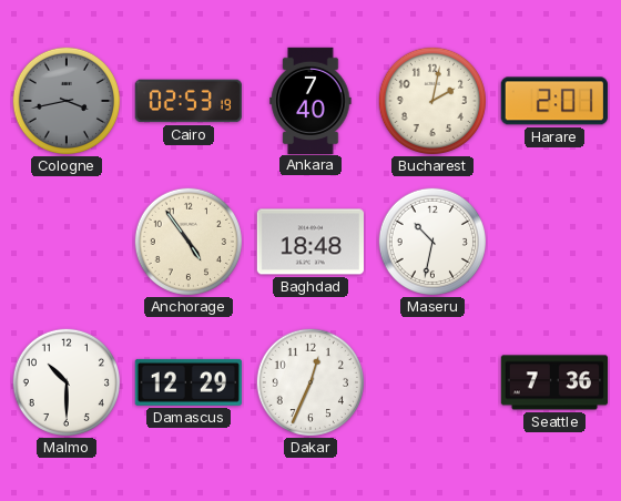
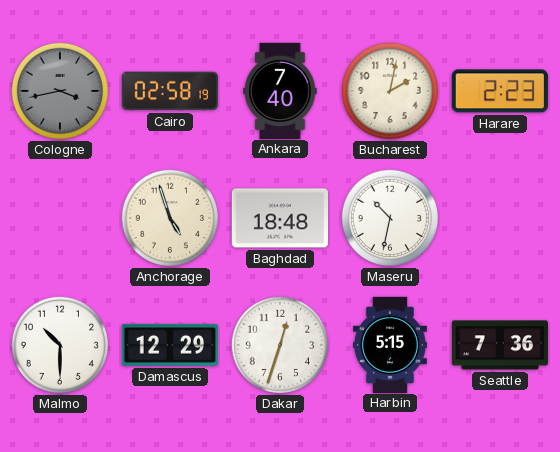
Cairo: 02:53 -> 02:58 (170, 91)
Harare: 2:01 -> 2:23 (500, 91)
Anchorage: 4:54 -> 4:57 (169, 217)
Dakar: 12:34 -> 12:33 (279, 344)
Harbin: none -> 5:15 (390, 344)
